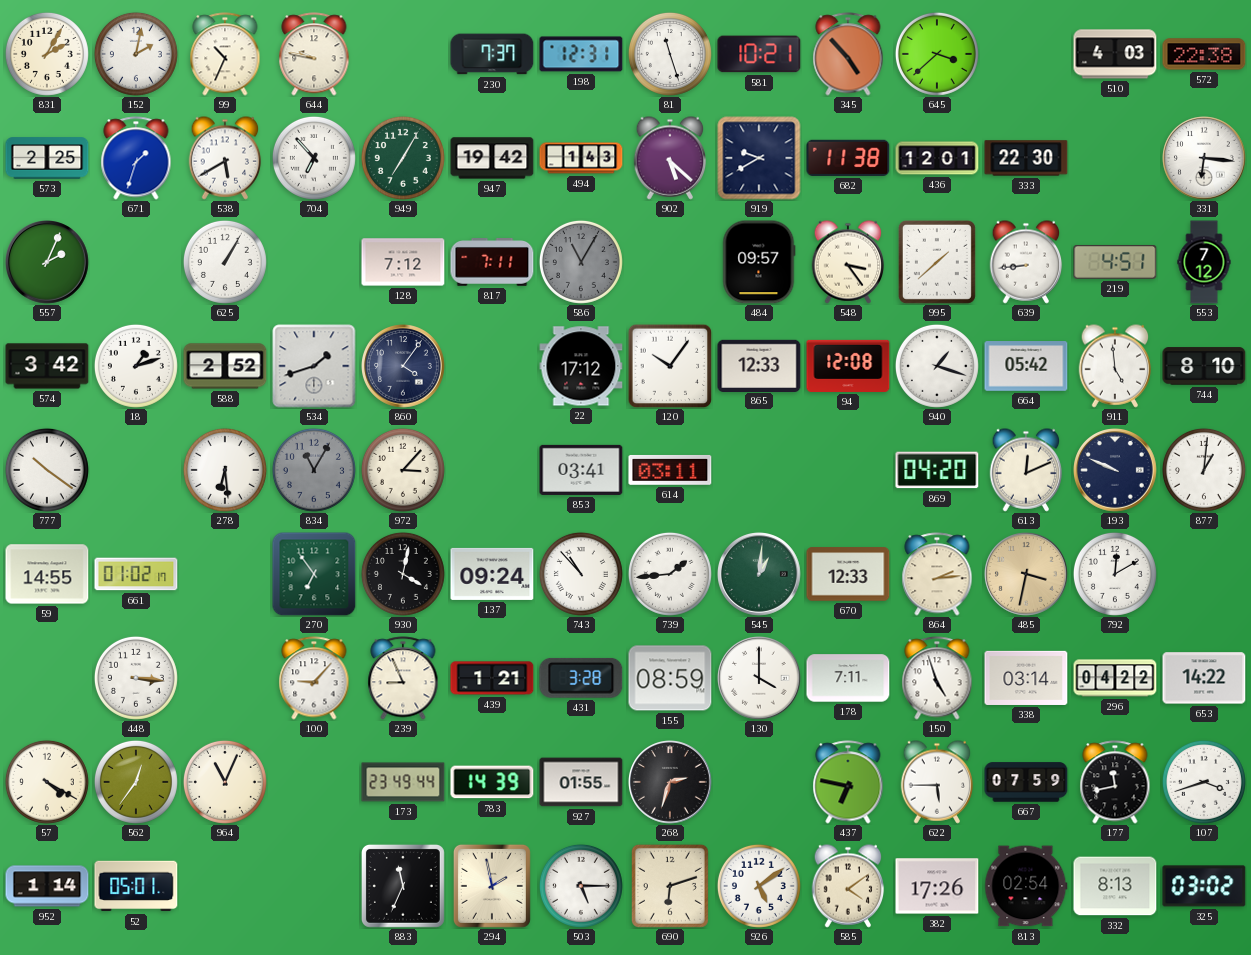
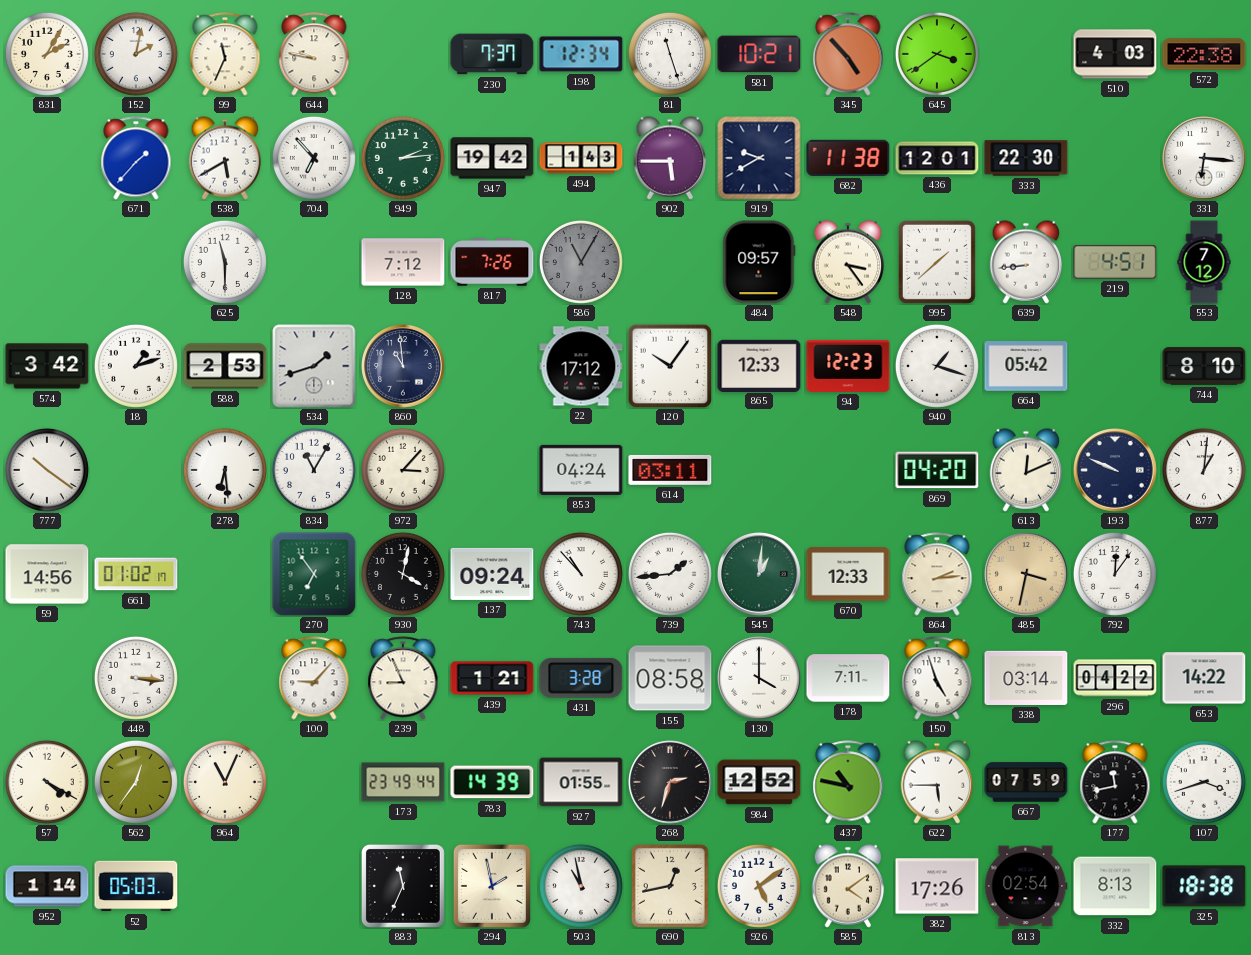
99: 10:34 -> 11:34 (225, 54)
198: 12:31 -> 12:34 (581, 54)
645: 3:38 -> 3:39 (937, 54)
573: 2:25 -> none (47, 158)
671: 1:33 -> 1:37 (136, 158)
949: 7:05 -> 2:14 (403, 158)
902: 5:22 -> 5:45 (670, 158)
557: 2:04 -> none (48, 263)
625: 1:05 -> 11:30 (225, 262)
817: 7:11 -> 7:26 (492, 262)
588: 2:52 -> 2:53 (225, 366)
860: 4:06 -> 10:59 (404, 367)
94: 12:08 -> 12:23 (848, 366)
911: 4:59 -> none (1115, 366)
834 dial: grey -> white (314, 470)
853: 03:41 -> 04:24 (581, 470)
59: 14:55 -> 14:56 (47, 574)
792: 12:10 -> 12:06 (1115, 574)
155: 08:59 -> 08:58 (670, 678)
984: none -> 12:52 (759, 782)
437: 6:47 -> 10:47 (848, 782)
52: 05:01 -> 05:03 (136, 886)
503: 5:15 -> 10:58 (581, 886)
690: 6:12 -> 12:43 (670, 886)
325: 03:02 -> 18:38 (1204, 886)
